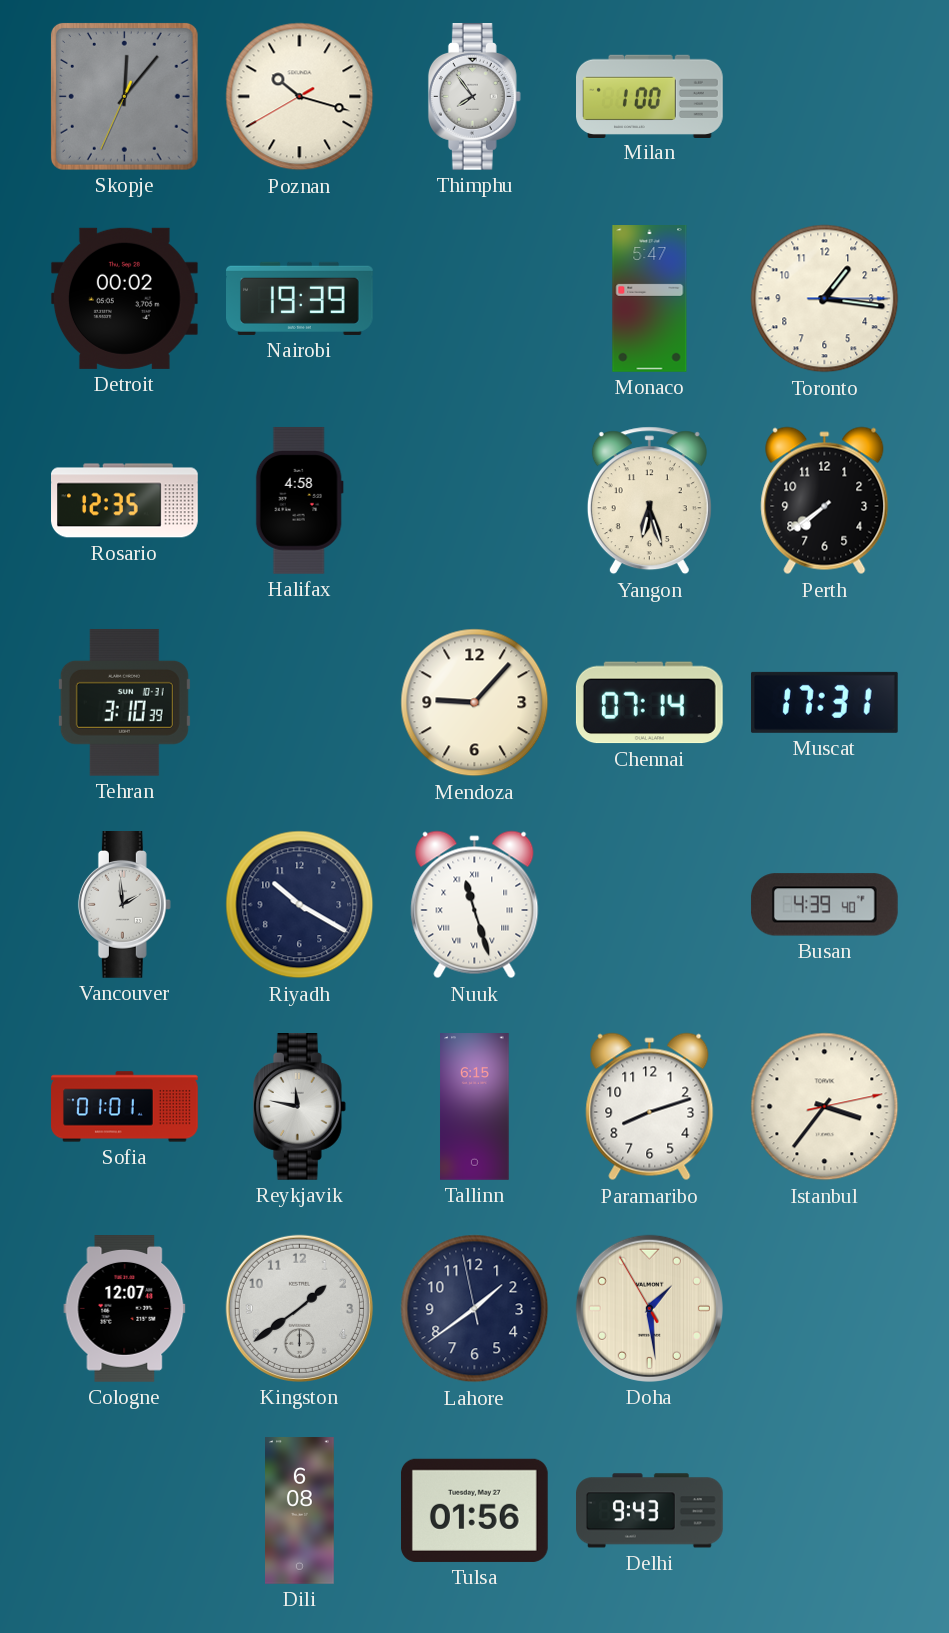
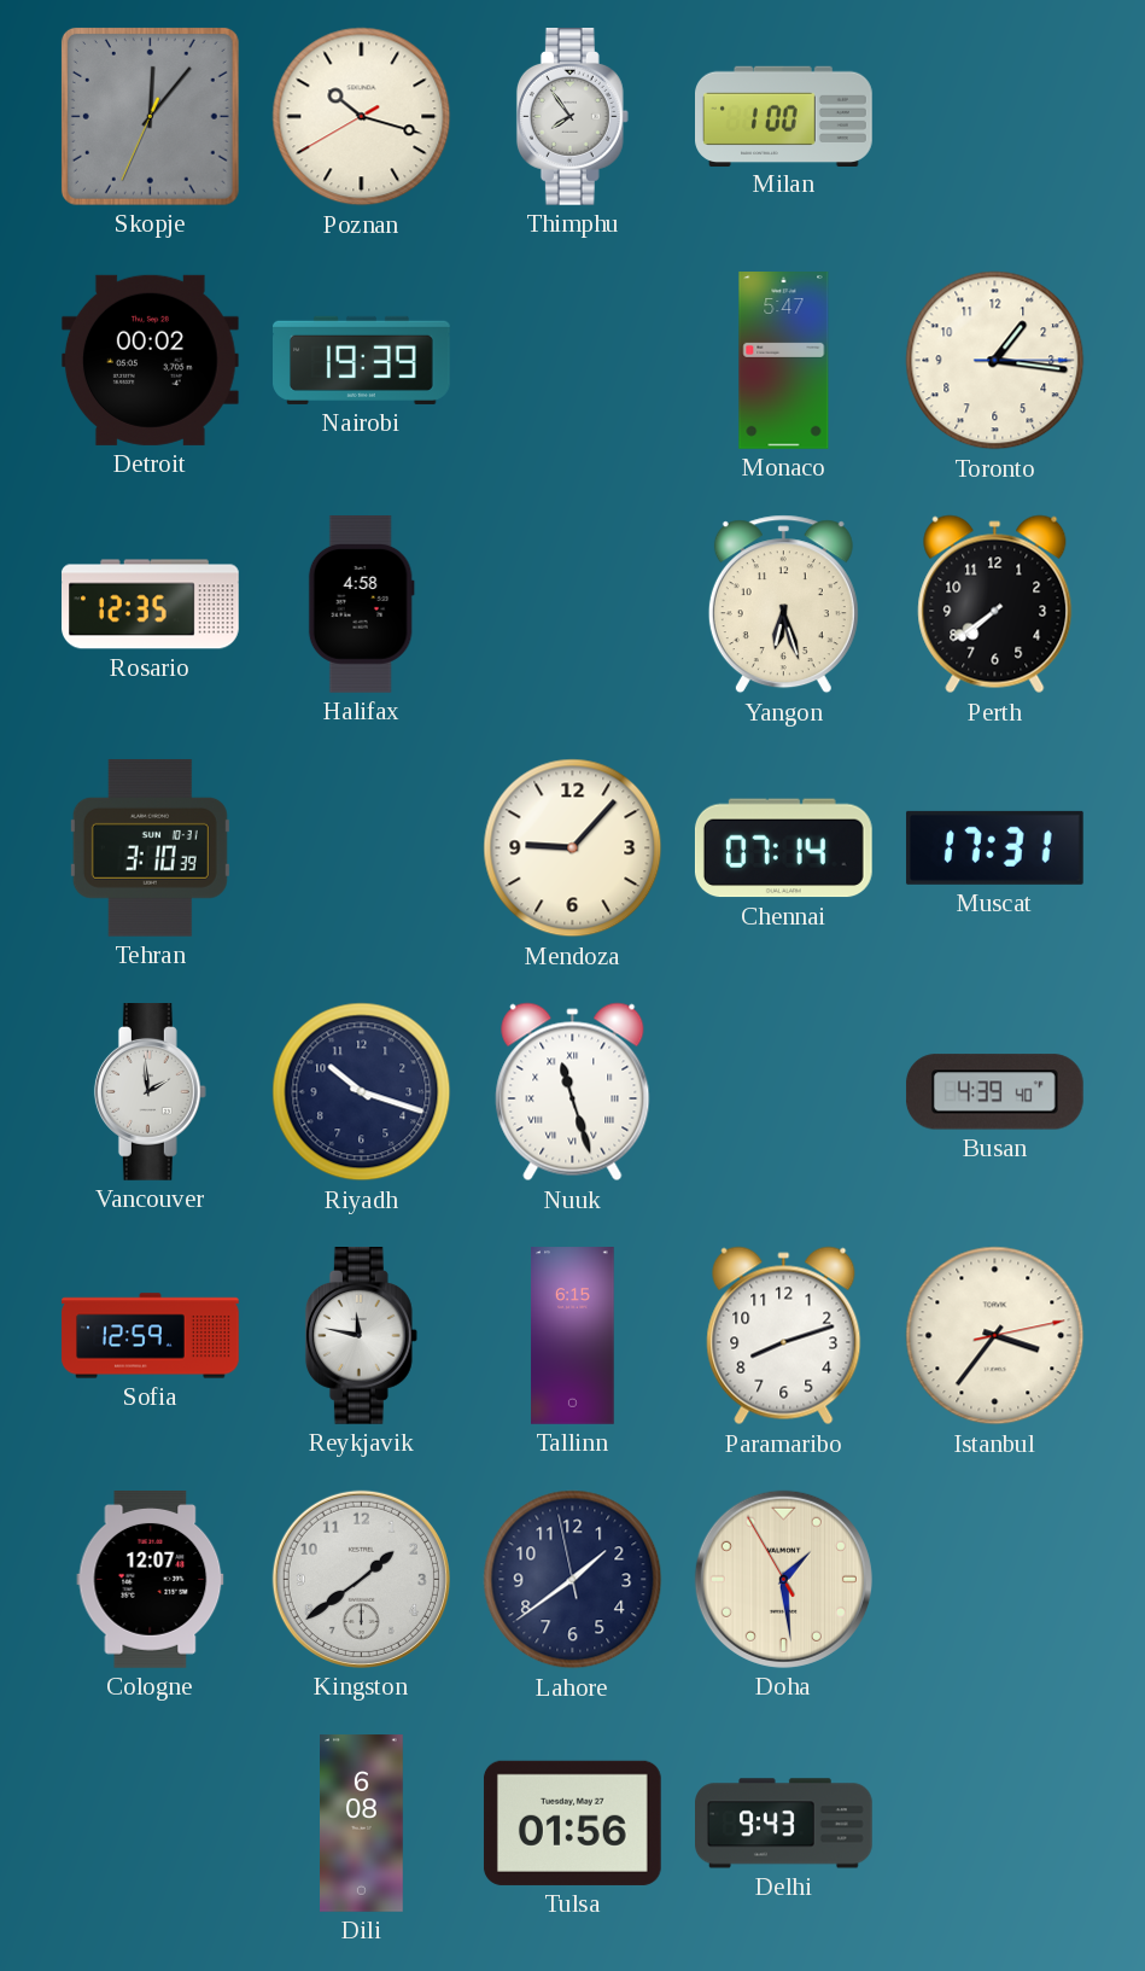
Riyadh: 10:20 -> 10:18 (362, 1092)
Sofia: 01:01 -> 12:59 (151, 1336)
